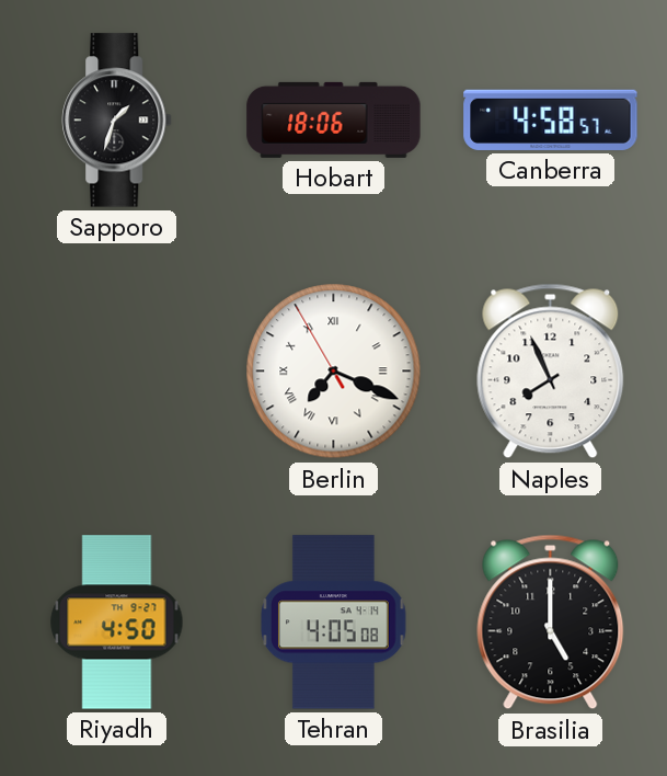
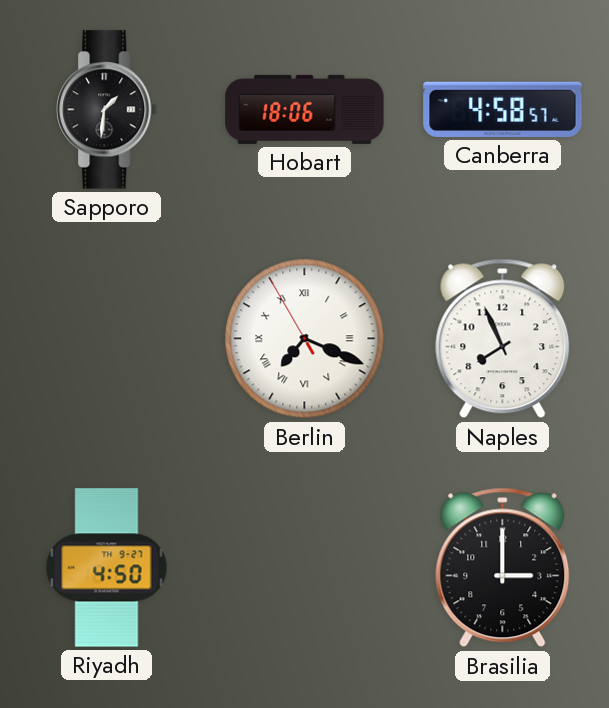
Sapporo: 1:33 -> 1:31 (107, 110)
Tehran: 4:05 -> none (334, 623)
Brasilia: 5:00 -> 3:00 (503, 568)
